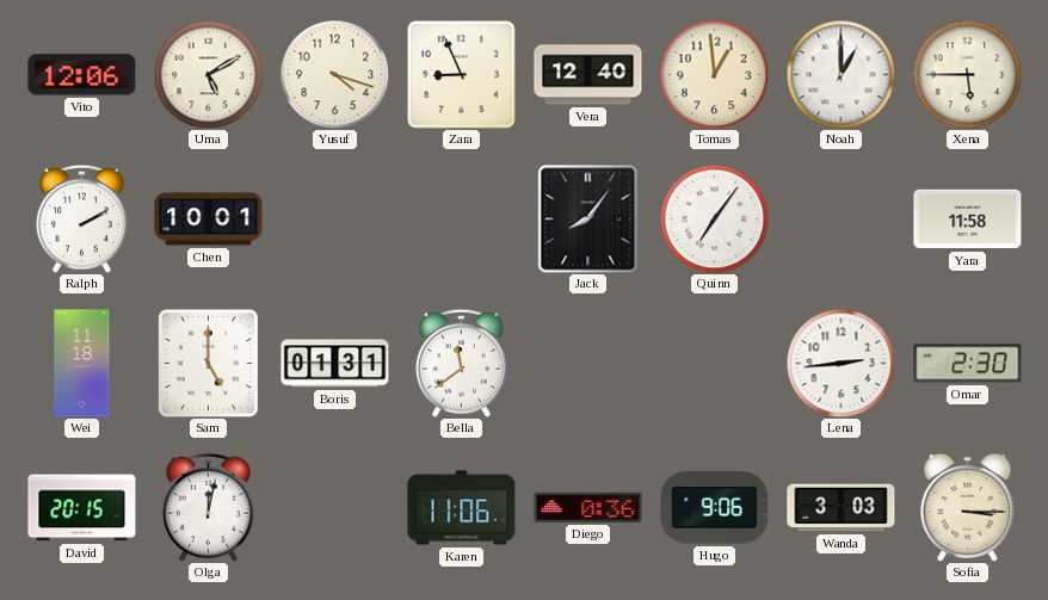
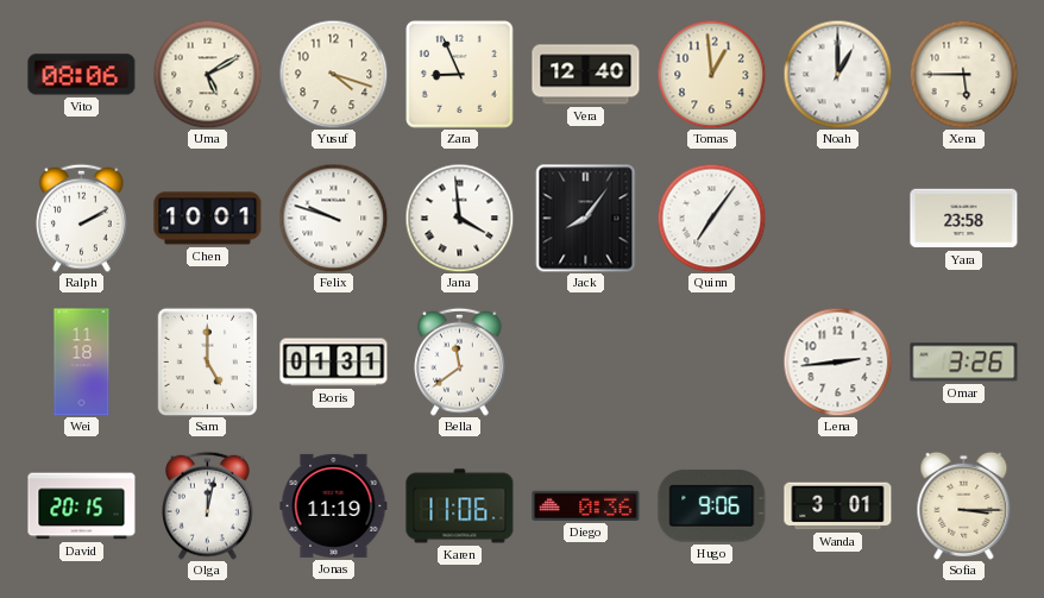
Vito: 12:06 -> 08:06 (82, 75)
Felix: none -> 9:48 (333, 218)
Jana: none -> 3:59 (459, 218)
Yara: 11:58 -> 23:58 (964, 219)
Omar: 2:30 -> 3:26 (964, 363)
Jonas: none -> 11:19 (334, 505)
Wanda: 3:03 -> 3:01 (838, 506)
